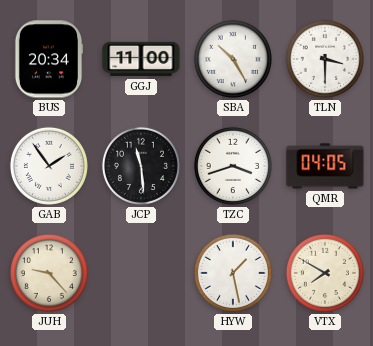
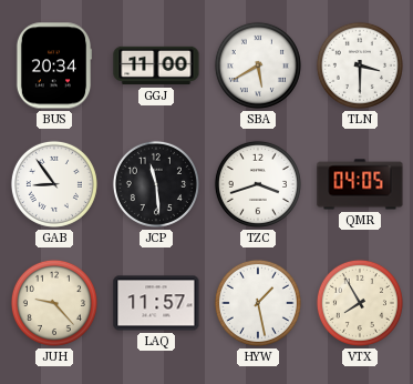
SBA: 10:25 -> 5:40 (258, 65)
GAB: 1:54 -> 8:54 (54, 184)
LAQ: none -> 11:57 (156, 303)
VTX: 7:50 -> 7:55 (360, 303)
